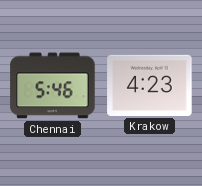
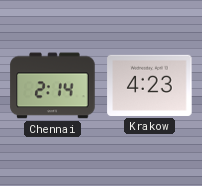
Chennai: 5:46 -> 2:14 (53, 86)
